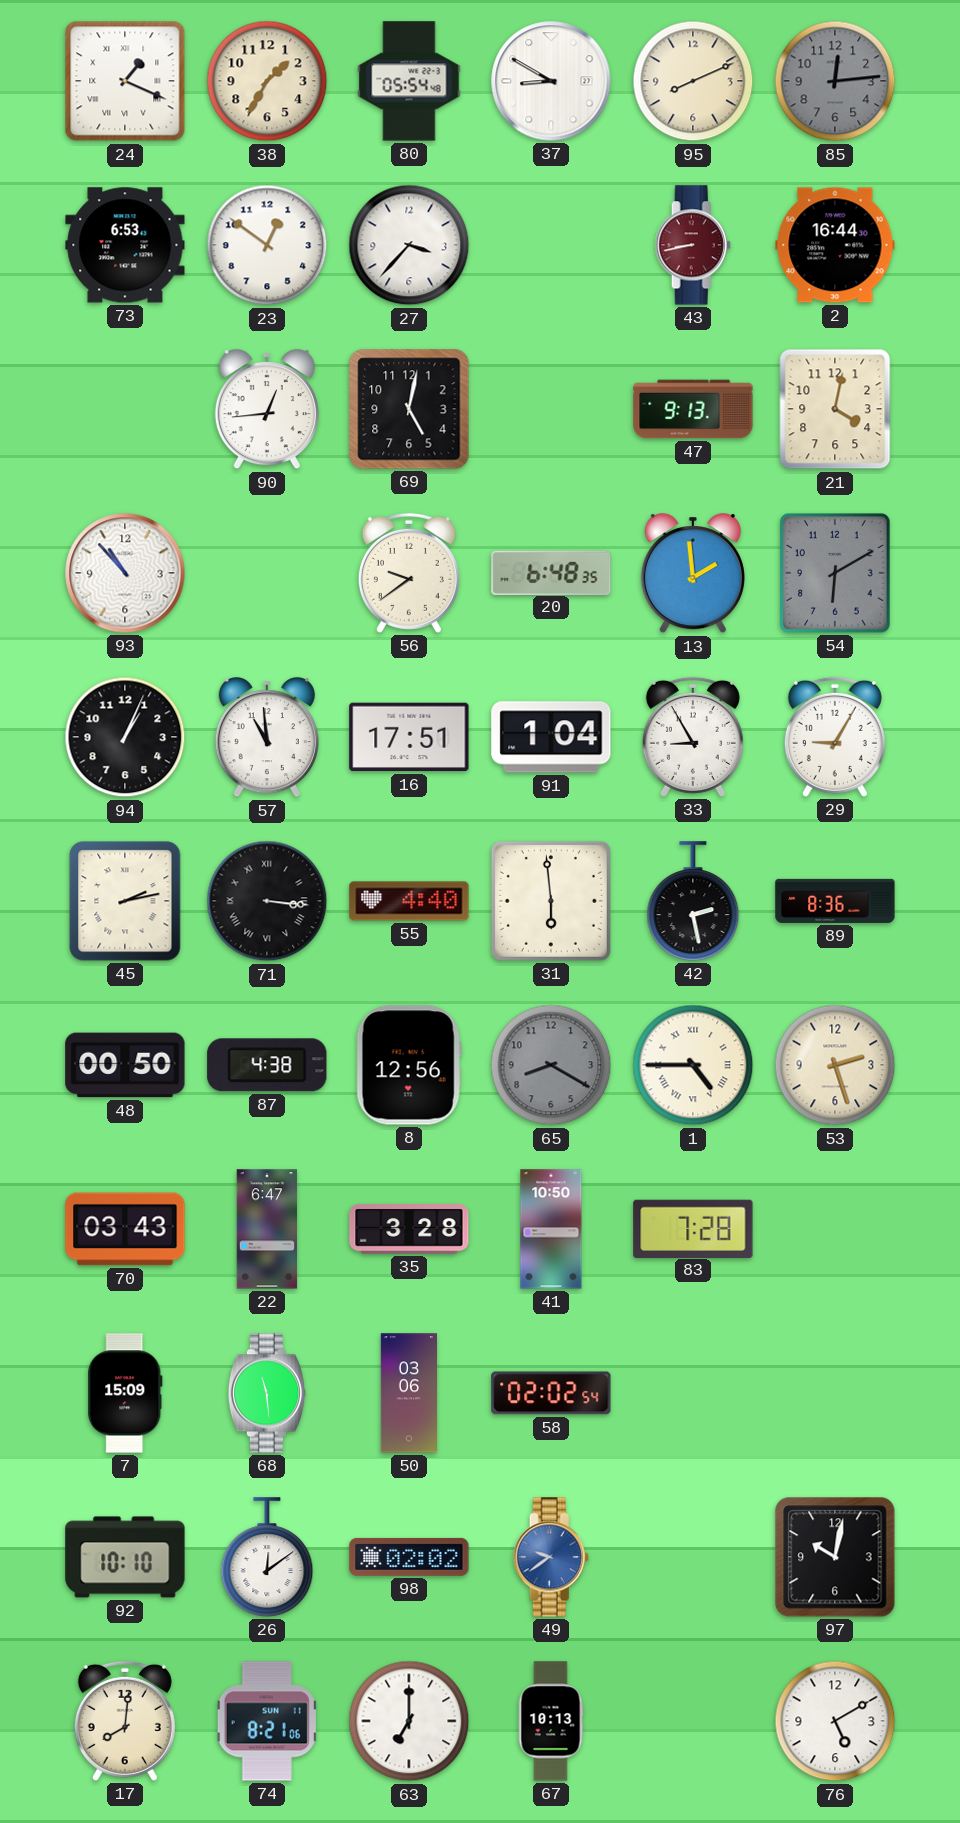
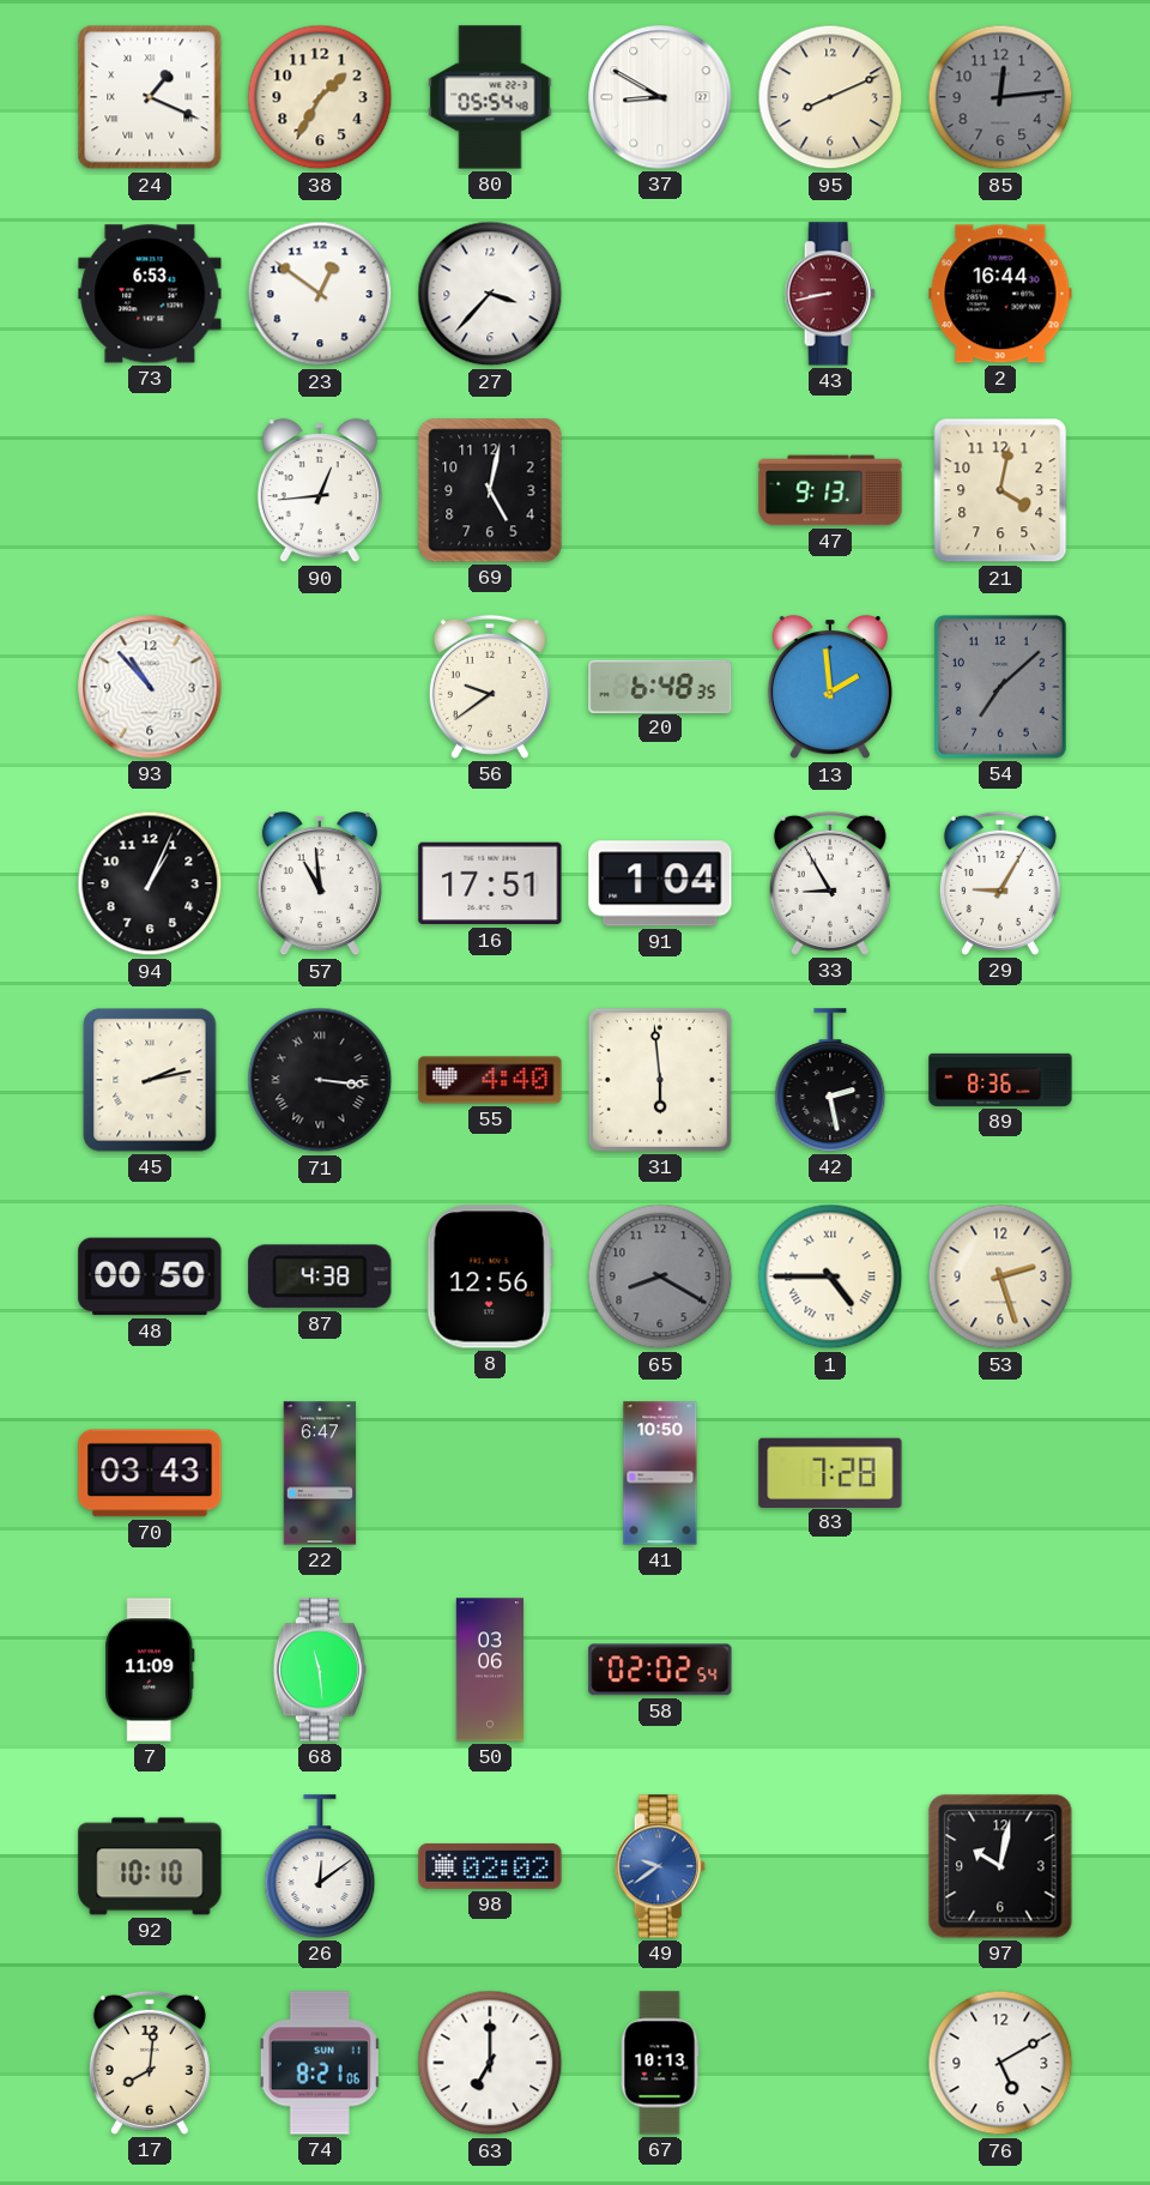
54: 6:10 -> 7:08 (1000, 687)
35: 3:28 -> none (409, 1229)
7: 15:09 -> 11:09 (150, 1670)
